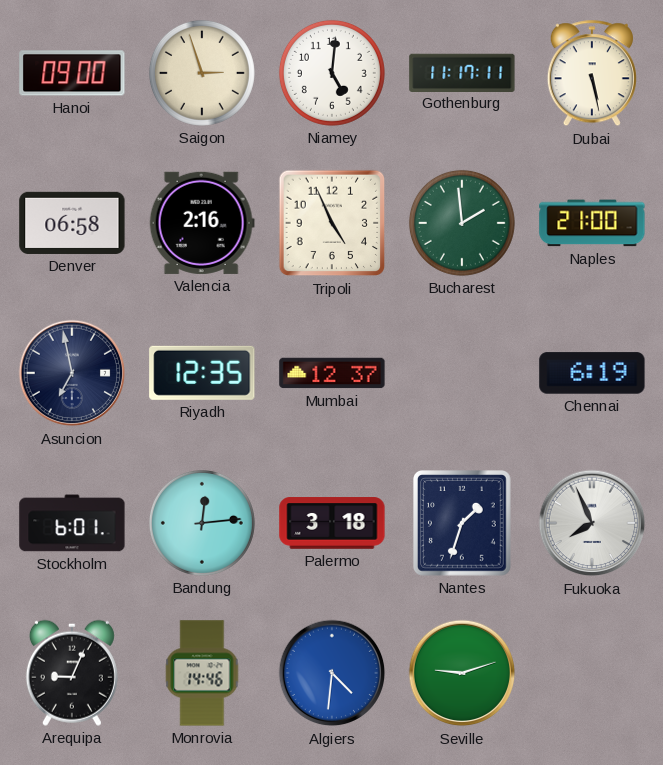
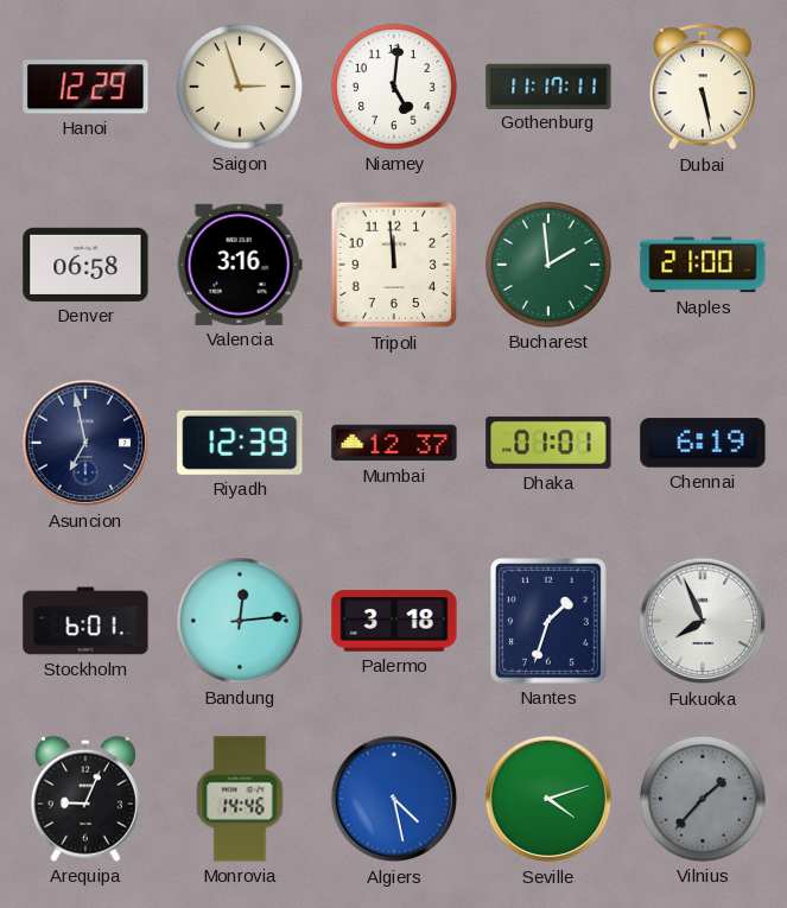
Hanoi: 09:00 -> 12:29 (85, 87)
Valencia: 2:16 -> 3:16 (240, 265)
Tripoli: 4:56 -> 11:59 (394, 265)
Riyadh: 12:35 -> 12:39 (240, 443)
Dhaka: none -> 01:01 (548, 443)
Algiers: 4:31 -> 4:28 (394, 799)
Seville: 9:12 -> 4:12 (548, 799)
Vilnius: none -> 1:37 (703, 799)
